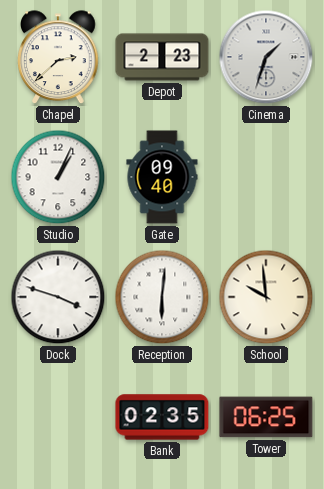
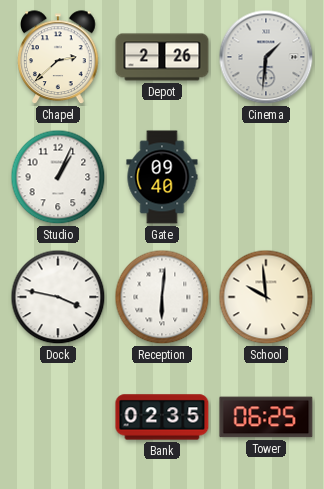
Depot: 2:23 -> 2:26 (162, 57)
Cinema: 1:33 -> 1:31 (266, 57)
Dock: 3:48 -> 3:47 (58, 297)
